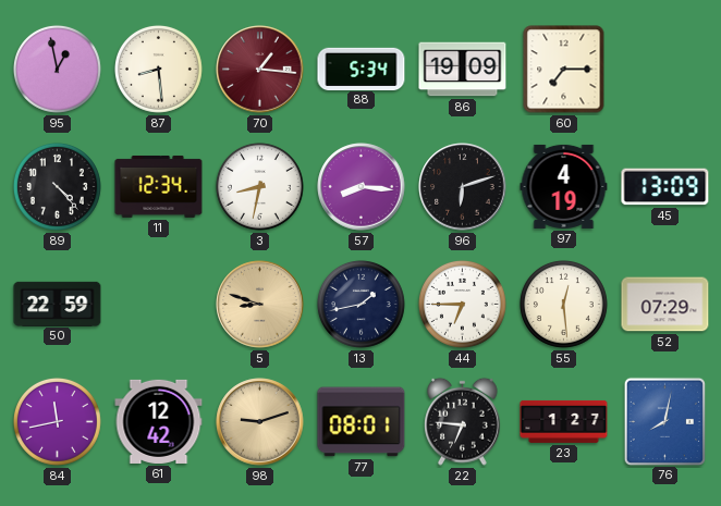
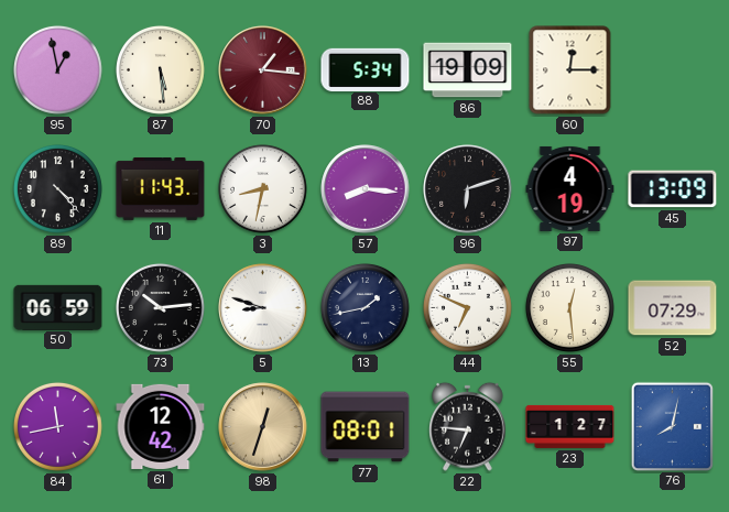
87: 8:29 -> 5:29 (160, 69)
60: 7:15 -> 12:15 (570, 70)
11: 12:34 -> 11:43 (161, 188)
50: 22:59 -> 06:59 (58, 307)
73: none -> 10:14 (160, 307)
5 dial: champagne -> white (263, 308)
44: 6:45 -> 6:49 (467, 307)
98: 9:12 -> 12:33 (263, 427)
